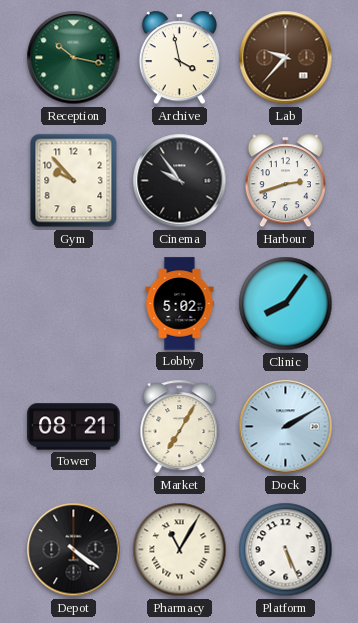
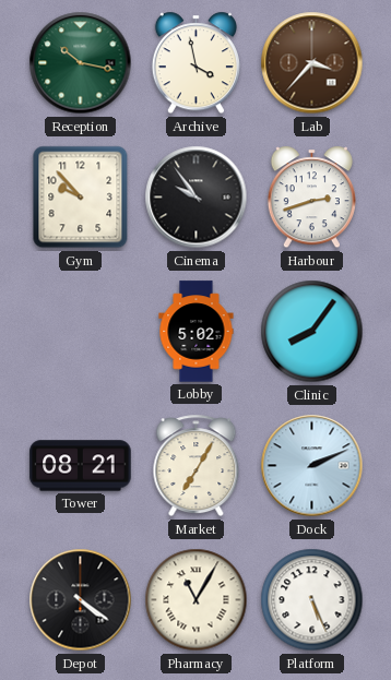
Lab: 9:37 -> 3:37 (312, 63)
Dock: 2:10 -> 2:11 (312, 466)
